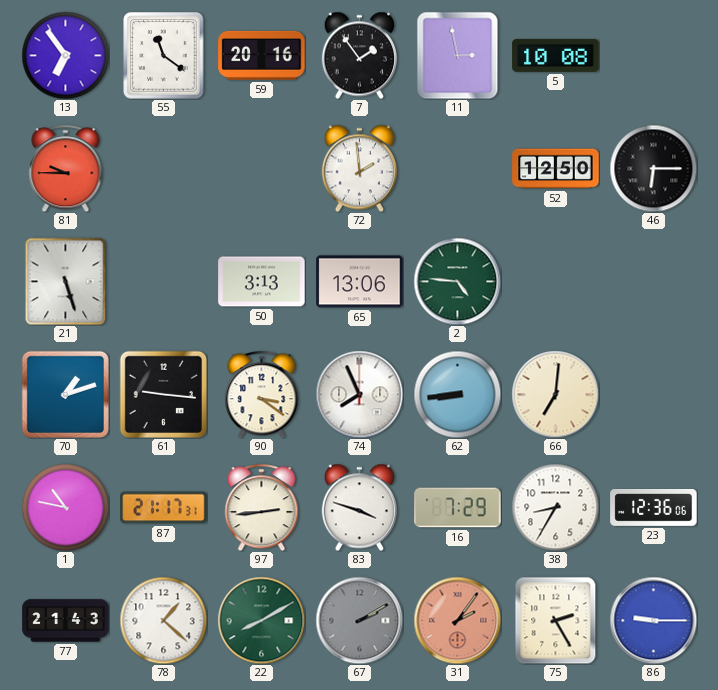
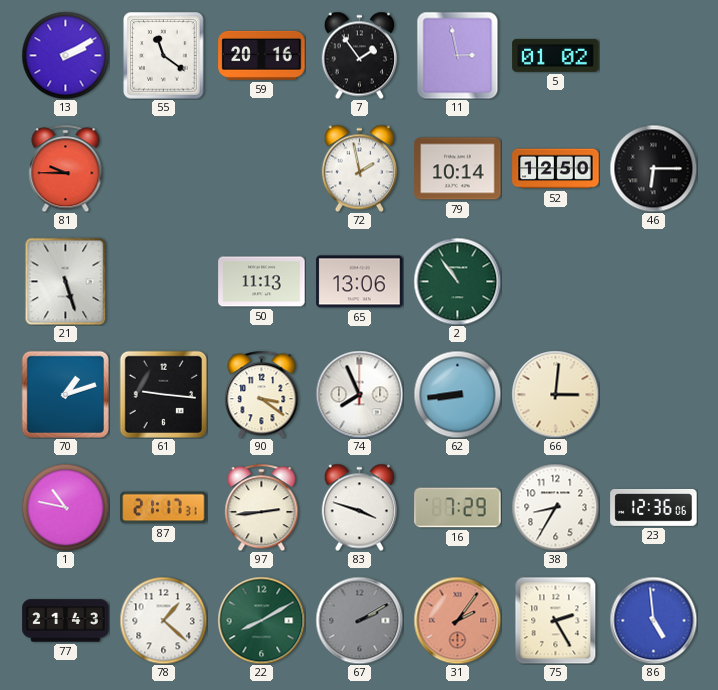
13: 6:54 -> 2:10 (65, 55)
5: 10:08 -> 01:02 (556, 55)
72: 1:59 -> 1:58 (359, 168)
79: none -> 10:14 (458, 169)
50: 3:13 -> 11:13 (262, 282)
2: 4:46 -> 10:54 (457, 281)
66: 7:01 -> 3:01 (555, 394)
86: 9:15 -> 4:59 (653, 620)
